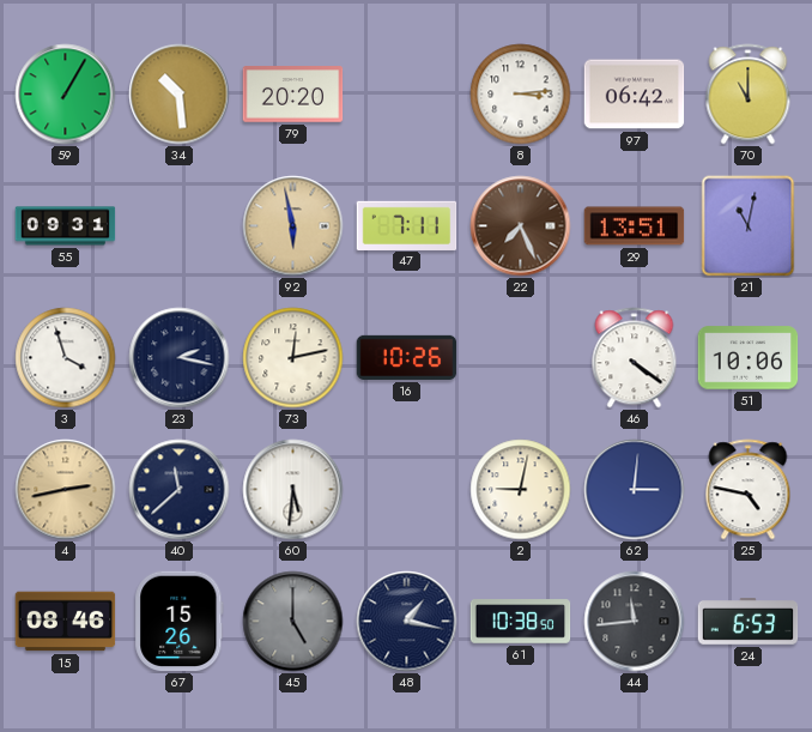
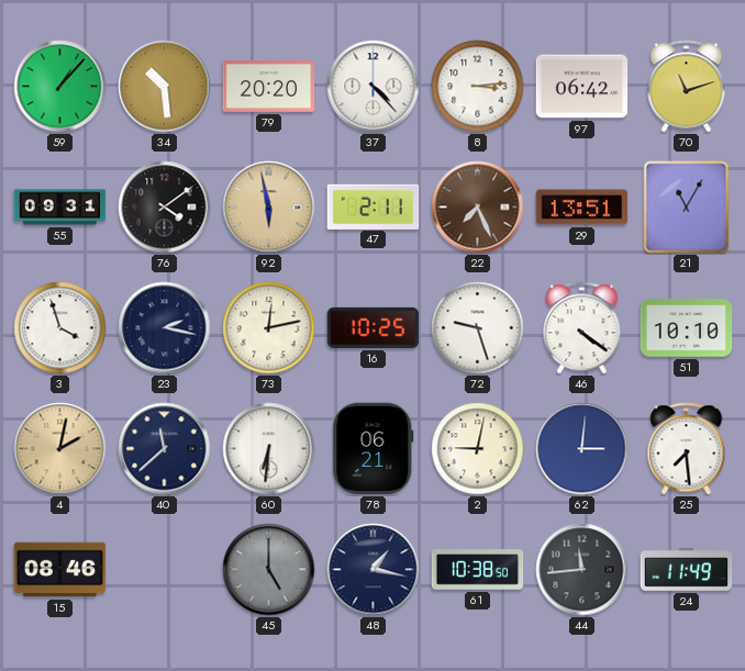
59: 1:05 -> 1:07 (60, 87)
37: none -> 4:23 (374, 87)
70: 11:00 -> 11:12 (687, 87)
76: none -> 4:09 (165, 208)
47: 7:11 -> 2:11 (374, 206)
21: 11:02 -> 11:05 (687, 208)
16: 10:26 -> 10:25 (374, 327)
72: none -> 9:27 (478, 328)
51: 10:06 -> 10:10 (687, 328)
4: 2:43 -> 2:02 (60, 449)
60: 5:31 -> 6:31 (269, 449)
78: none -> 06:21 (374, 449)
25: 4:47 -> 7:29 (687, 449)
67: 15:26 -> none (180, 622)
24: 6:53 -> 11:49 (687, 570)
